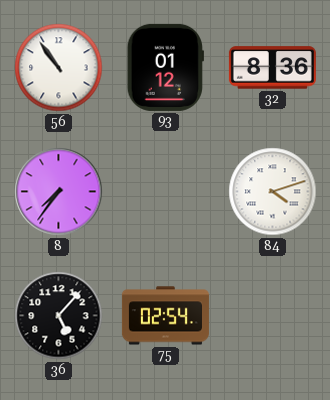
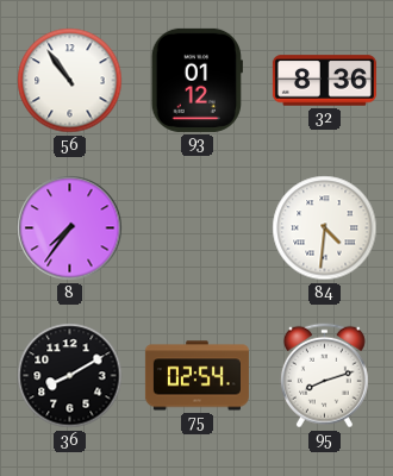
84: 4:12 -> 4:31 (325, 228)
36: 5:07 -> 8:10 (70, 376)
95: none -> 8:12 (324, 376)
